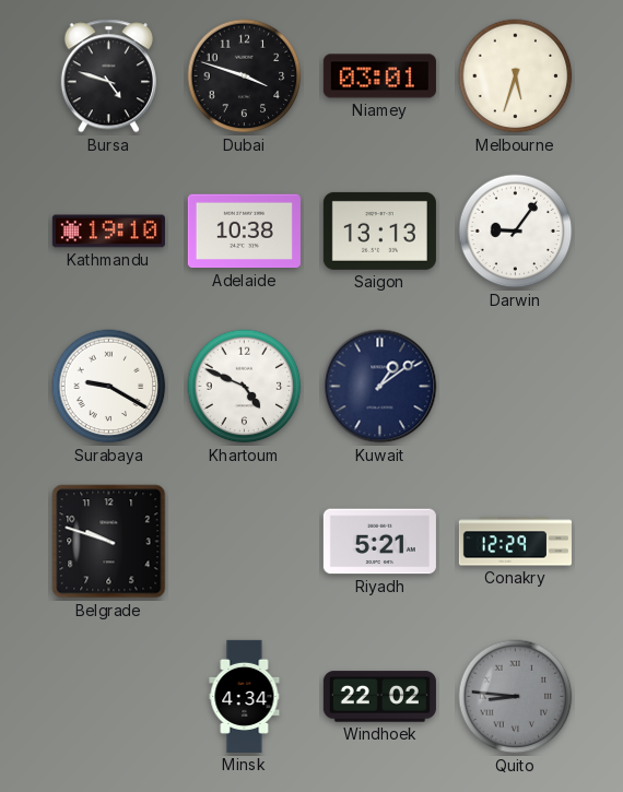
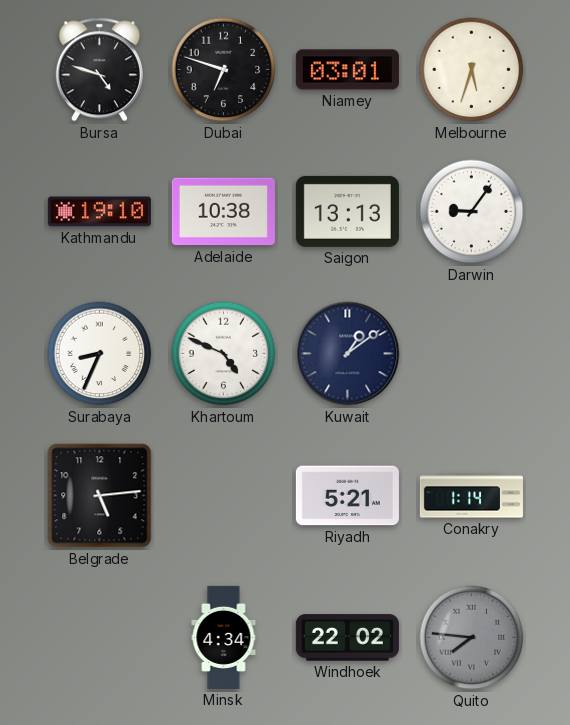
Dubai: 3:48 -> 6:48 (224, 70)
Surabaya: 9:20 -> 8:34 (100, 354)
Belgrade: 9:48 -> 5:14 (100, 496)
Conakry: 12:29 -> 1:14 (471, 496)
Quito: 8:46 -> 7:46 (472, 638)
